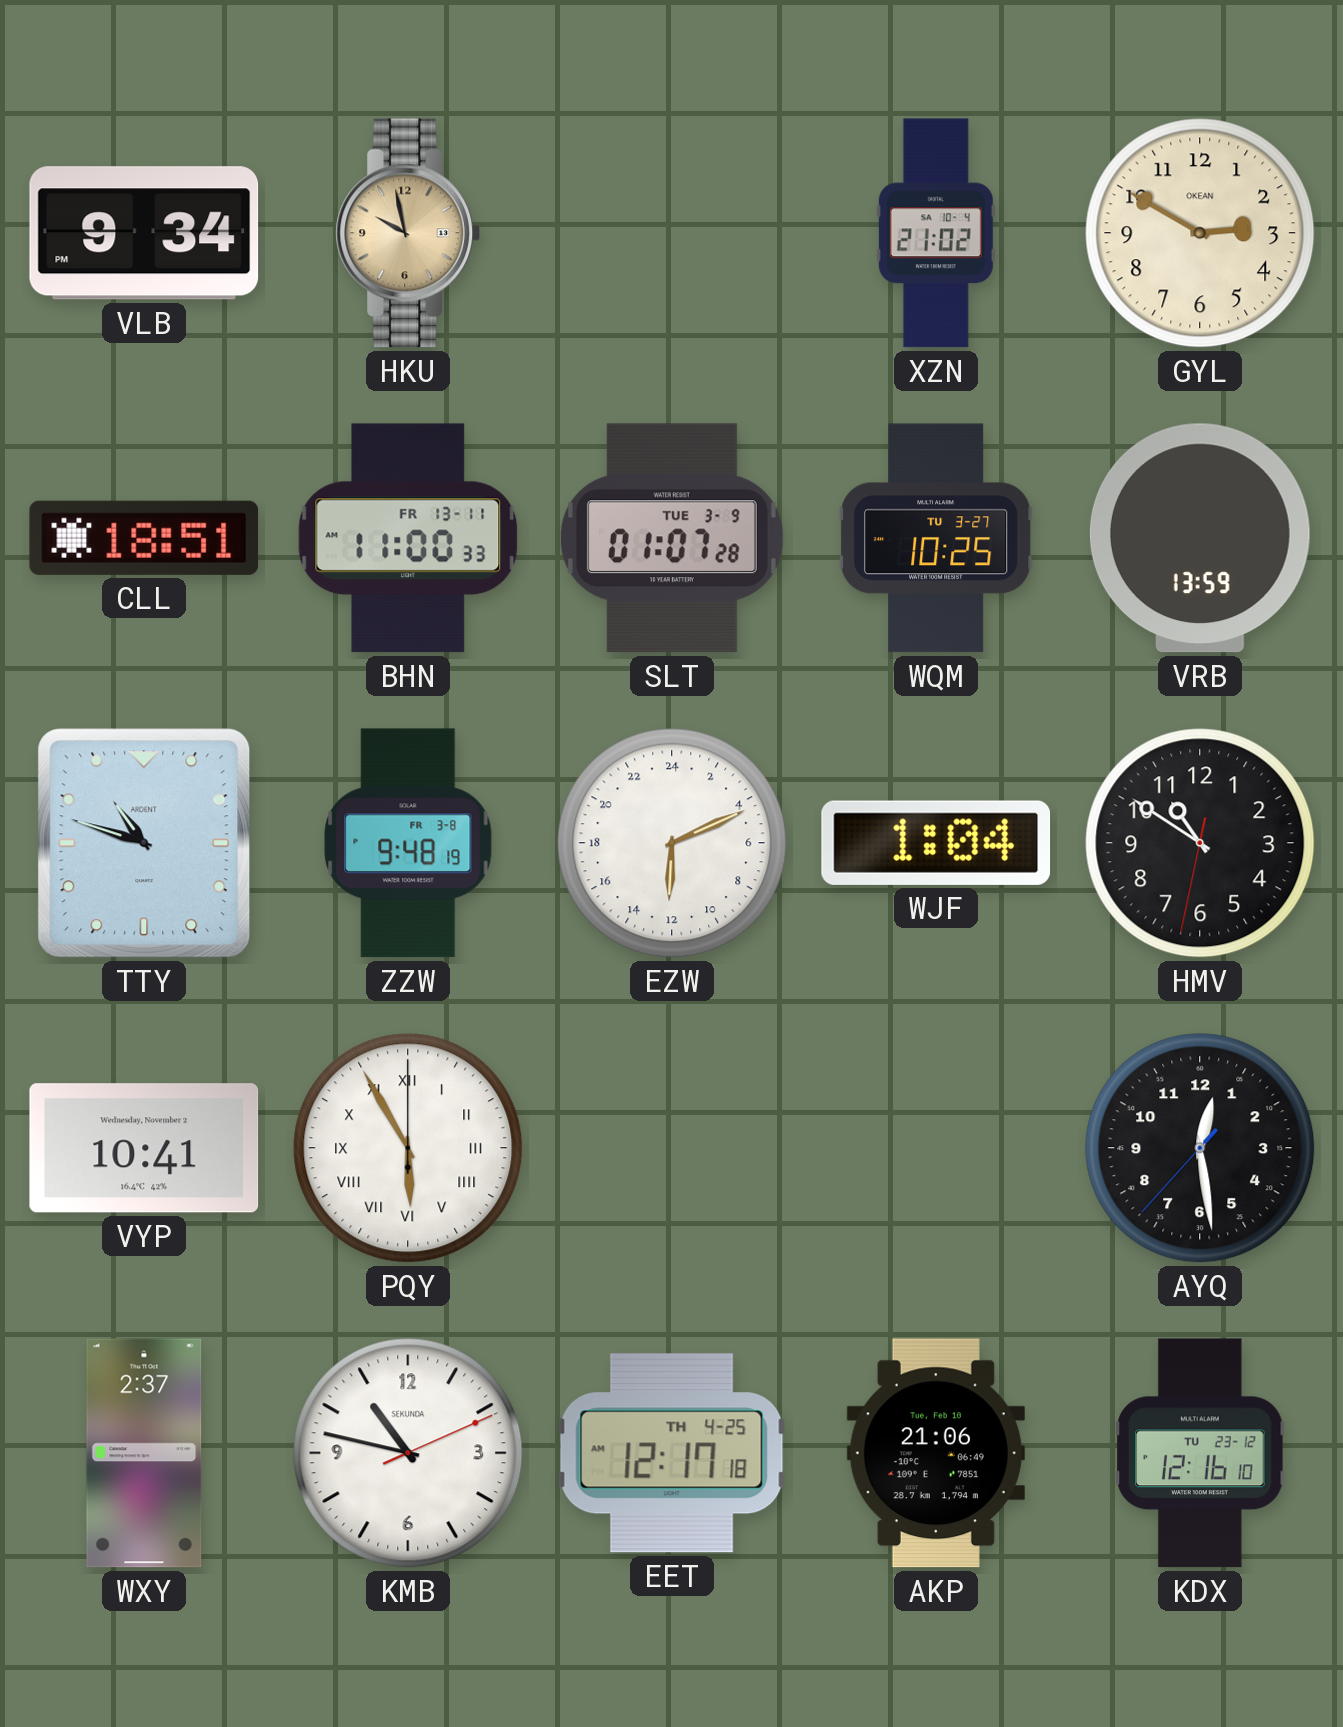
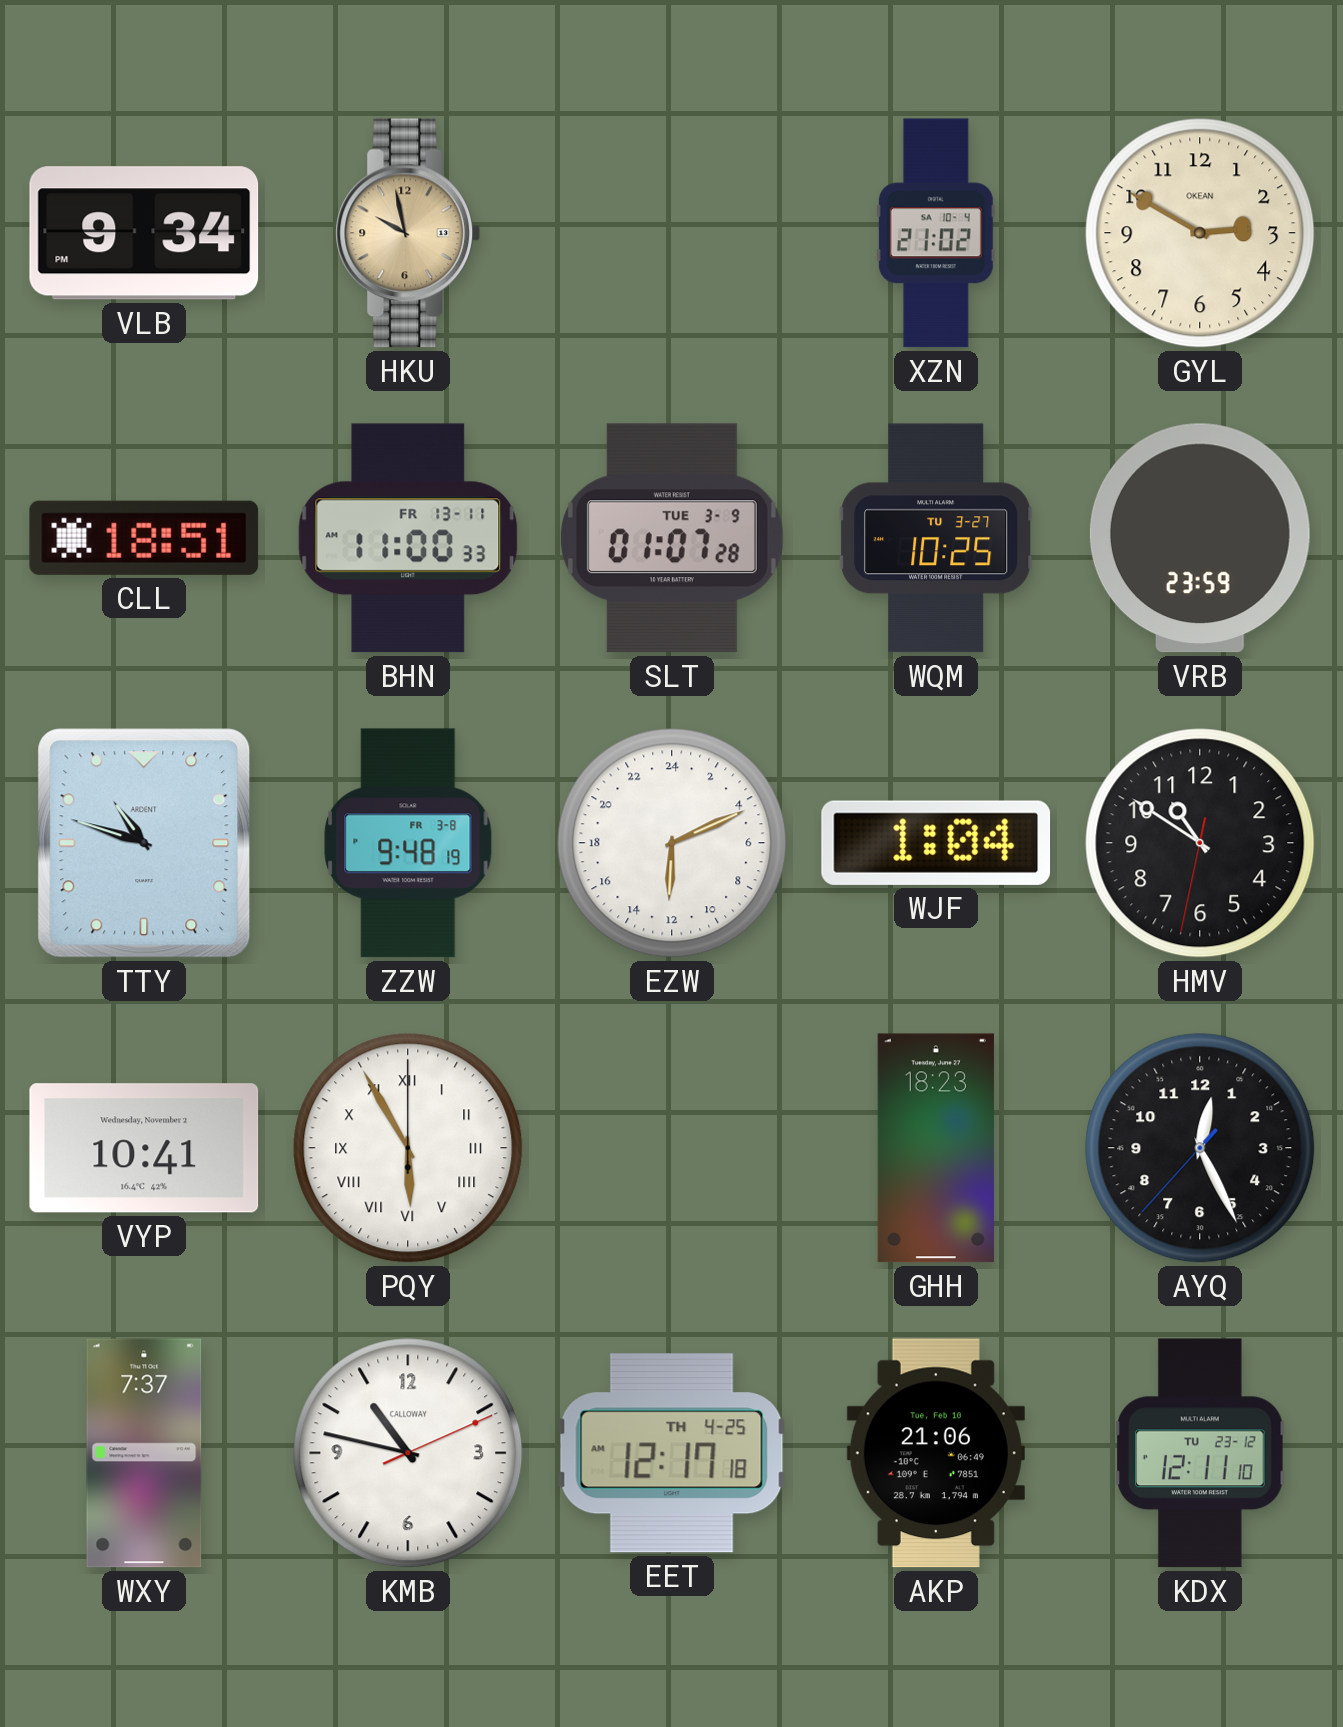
VRB: 13:59 -> 23:59 (1200, 538)
GHH: none -> 18:23 (936, 1148)
AYQ: 12:28 -> 12:25 (1200, 1148)
WXY: 2:37 -> 7:37 (144, 1453)
KMB brand: SEKUNDA -> CALLOWAY (408, 1453)
KDX: 12:16 -> 12:11 (1200, 1453)
